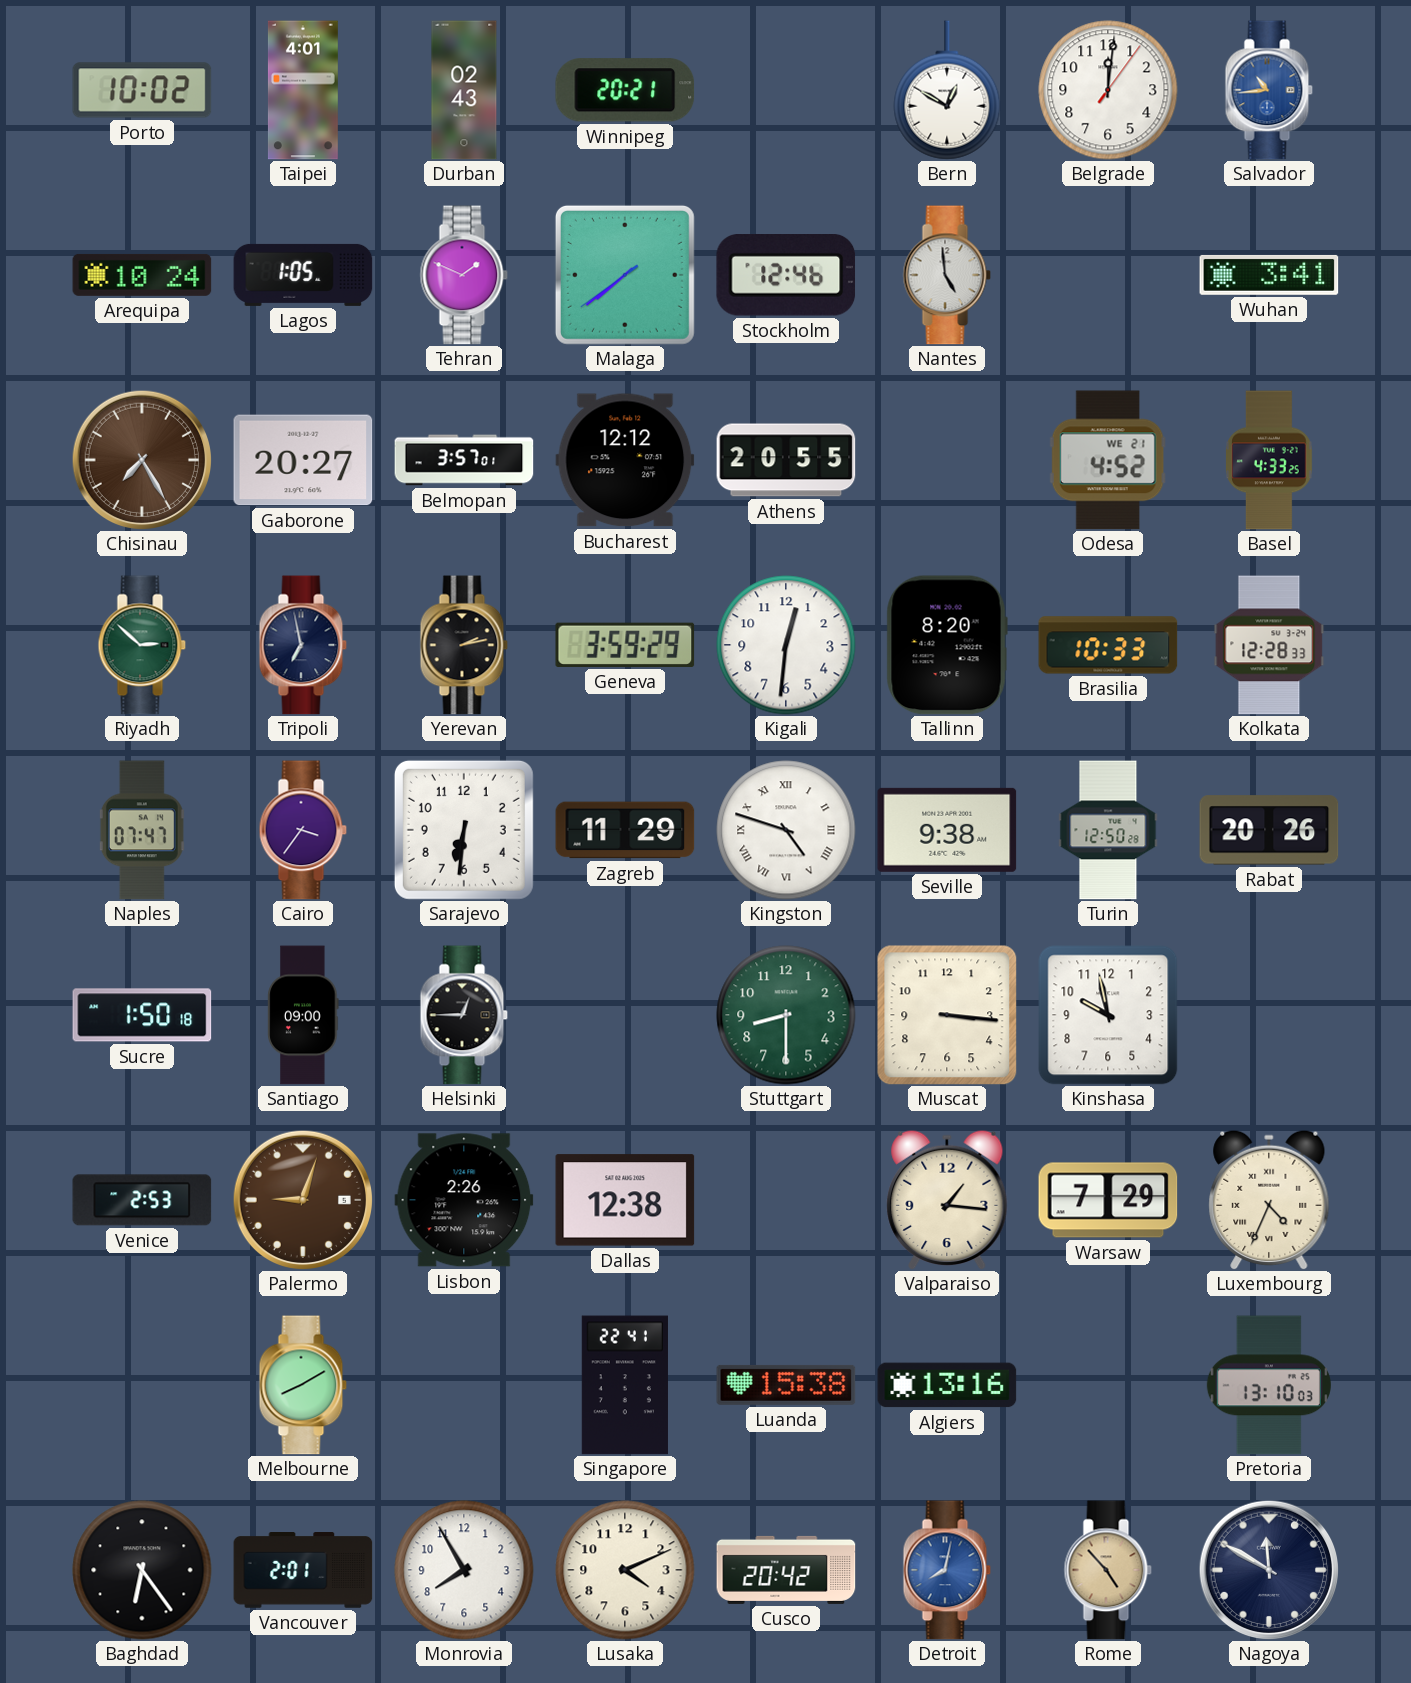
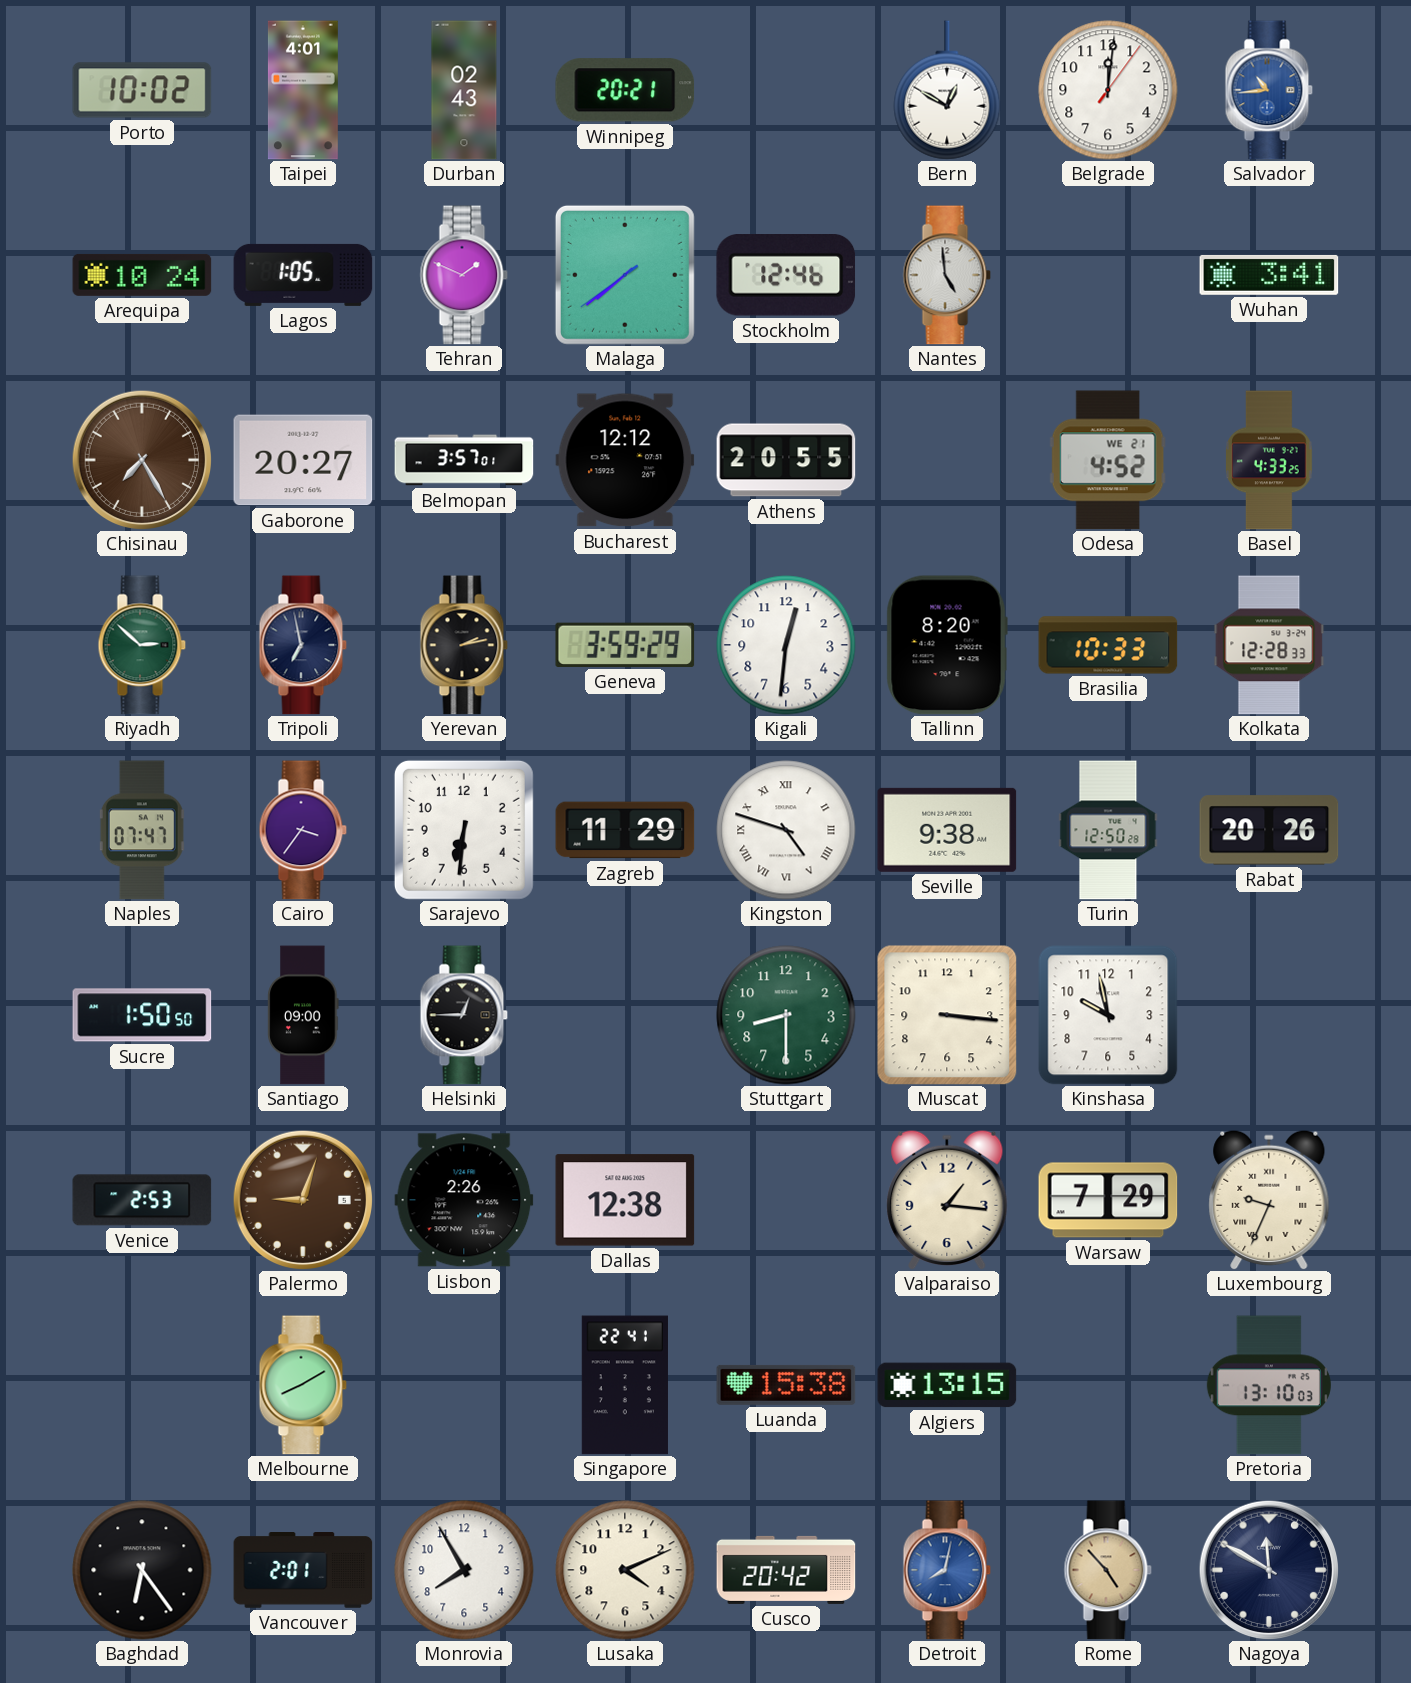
Sucre: 1:50:18 -> 1:50:50 (142, 1015)
Luxembourg: 4:34 -> 9:34 (1269, 1200)
Algiers: 13:16 -> 13:15 (947, 1385)
